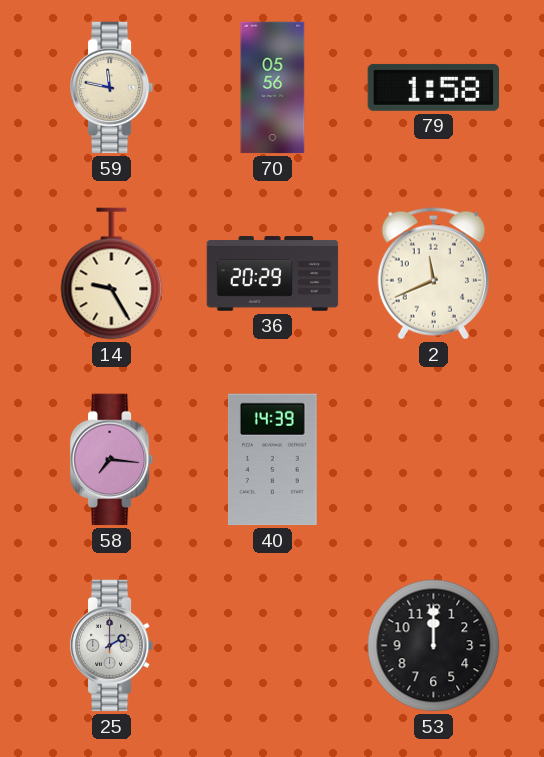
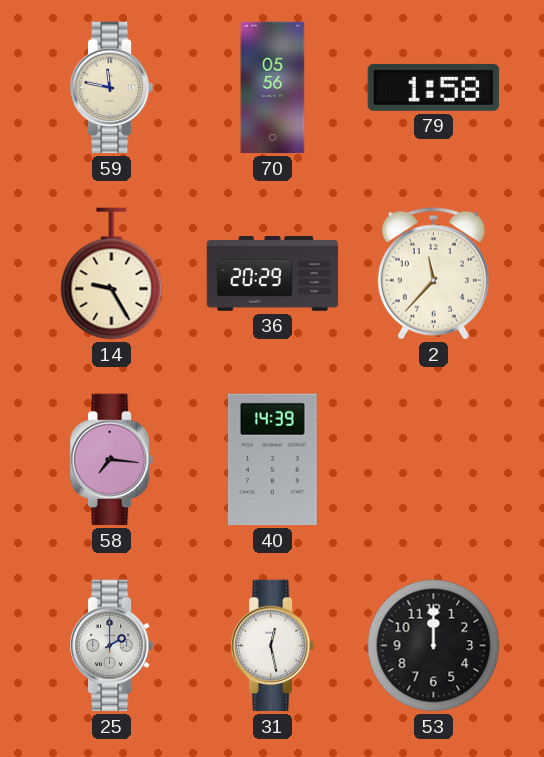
2: 11:41 -> 11:37 (433, 274)
31: none -> 12:28 (273, 646)
